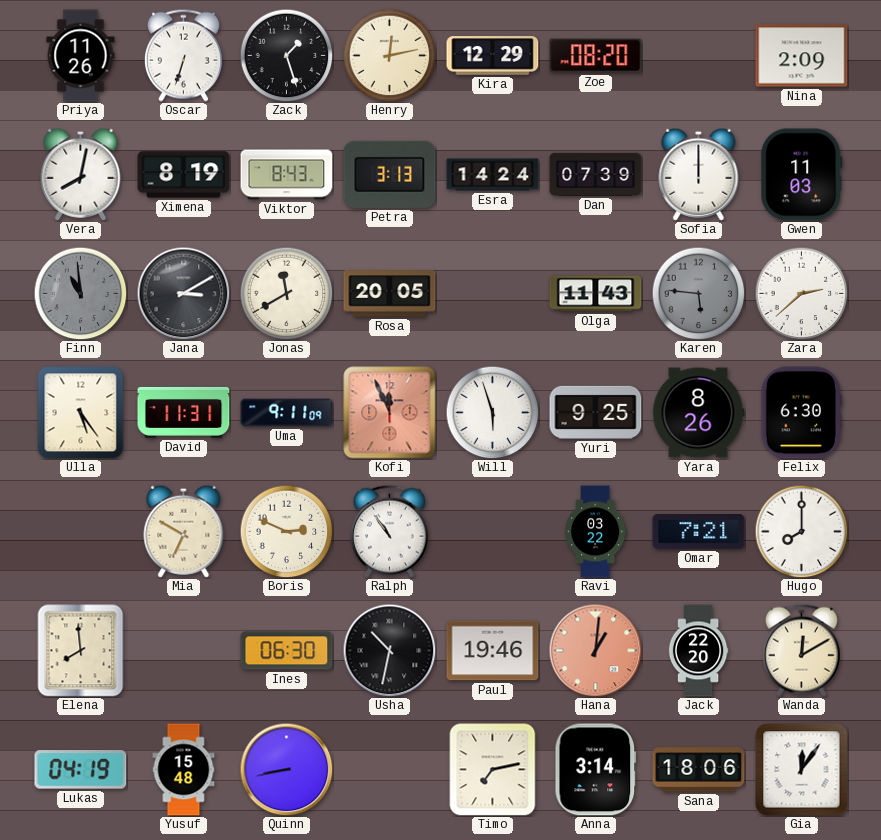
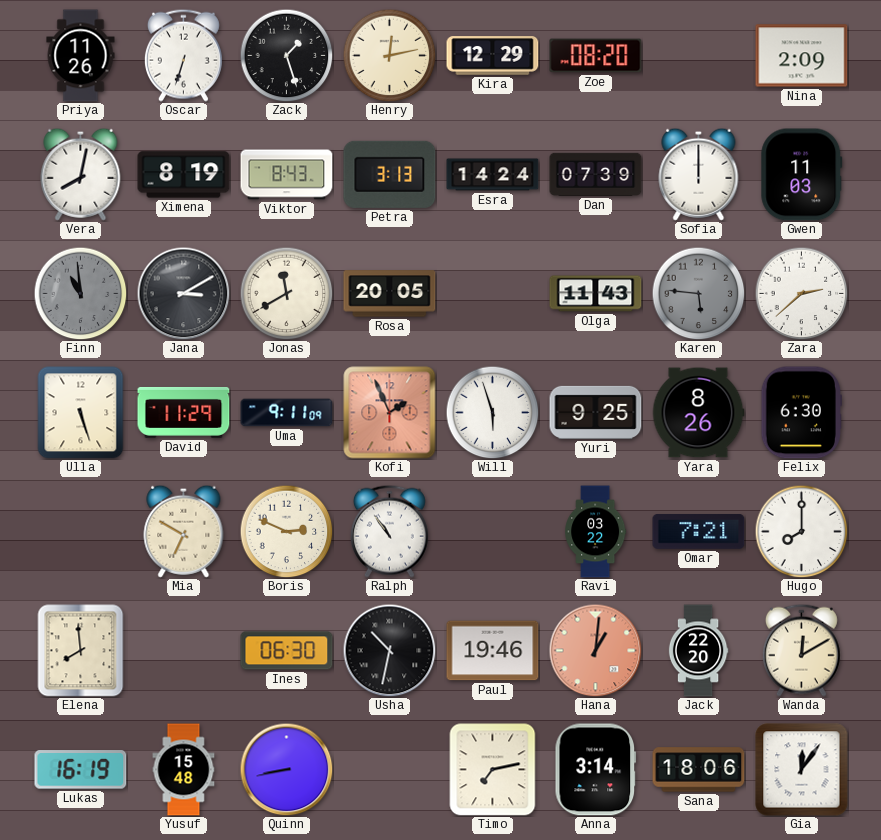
Ulla: 5:24 -> 5:27 (81, 413)
David: 11:31 -> 11:29 (184, 412)
Kofi: 11:56 -> 1:56 (390, 413)
Lukas: 04:19 -> 16:19 (81, 770)
